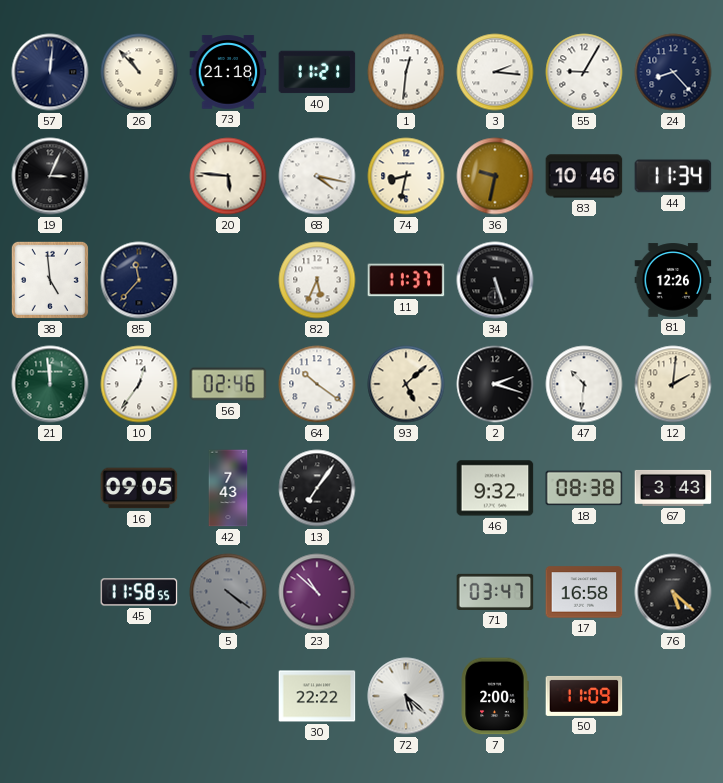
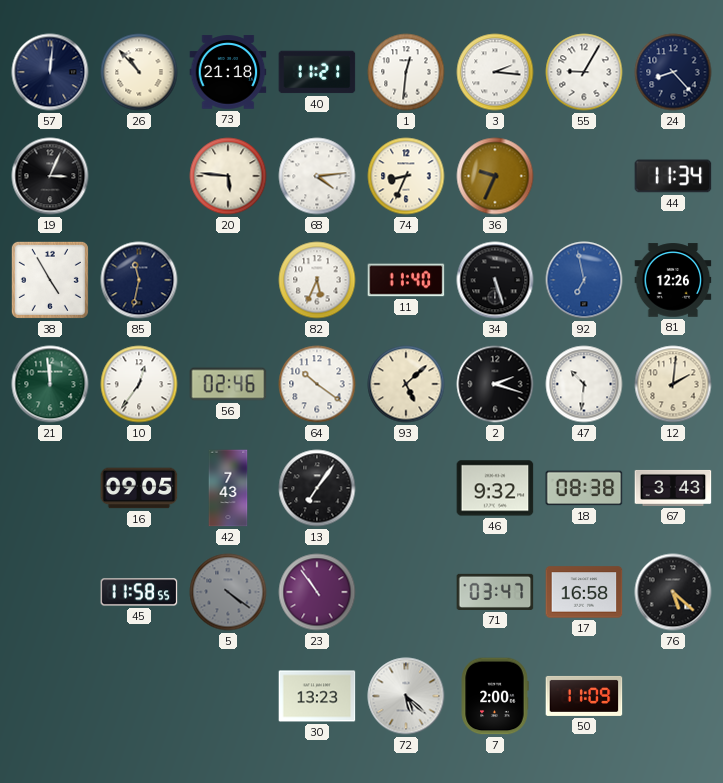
68: 4:17 -> 4:14 (317, 176)
74: 8:32 -> 8:34 (406, 176)
36: 9:32 -> 9:34 (495, 176)
83: 10:46 -> none (584, 176)
38: 4:59 -> 4:55 (50, 280)
85: 11:37 -> 11:32 (139, 280)
11: 11:37 -> 11:40 (406, 280)
92: none -> 6:58 (584, 280)
23: 10:52 -> 10:54 (317, 592)
30: 22:22 -> 13:23 (317, 696)
